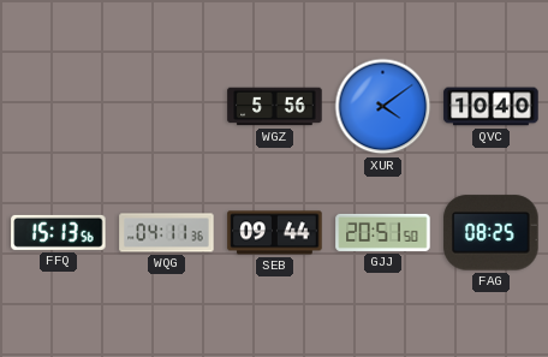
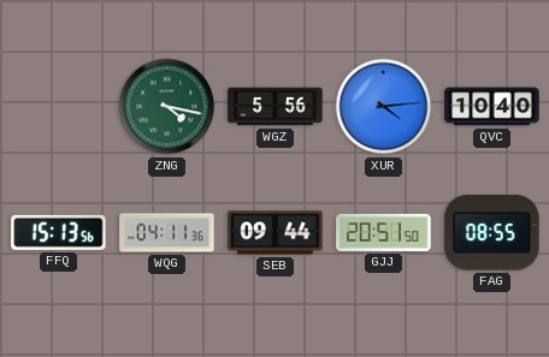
ZNG: none -> 4:17 (167, 107)
XUR: 4:09 -> 4:14 (384, 107)
FAG: 08:25 -> 08:55 (492, 233)
